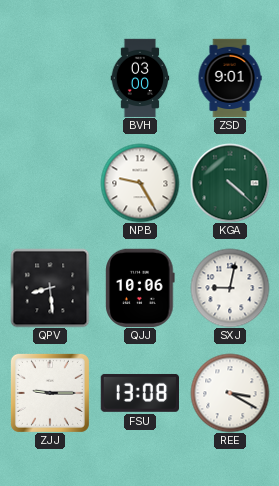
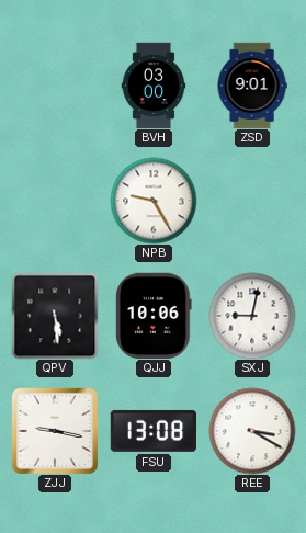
KGA: 4:22 -> none (230, 183)
QPV: 8:29 -> 5:29 (55, 316)
ZJJ: 9:15 -> 9:17 (55, 431)
